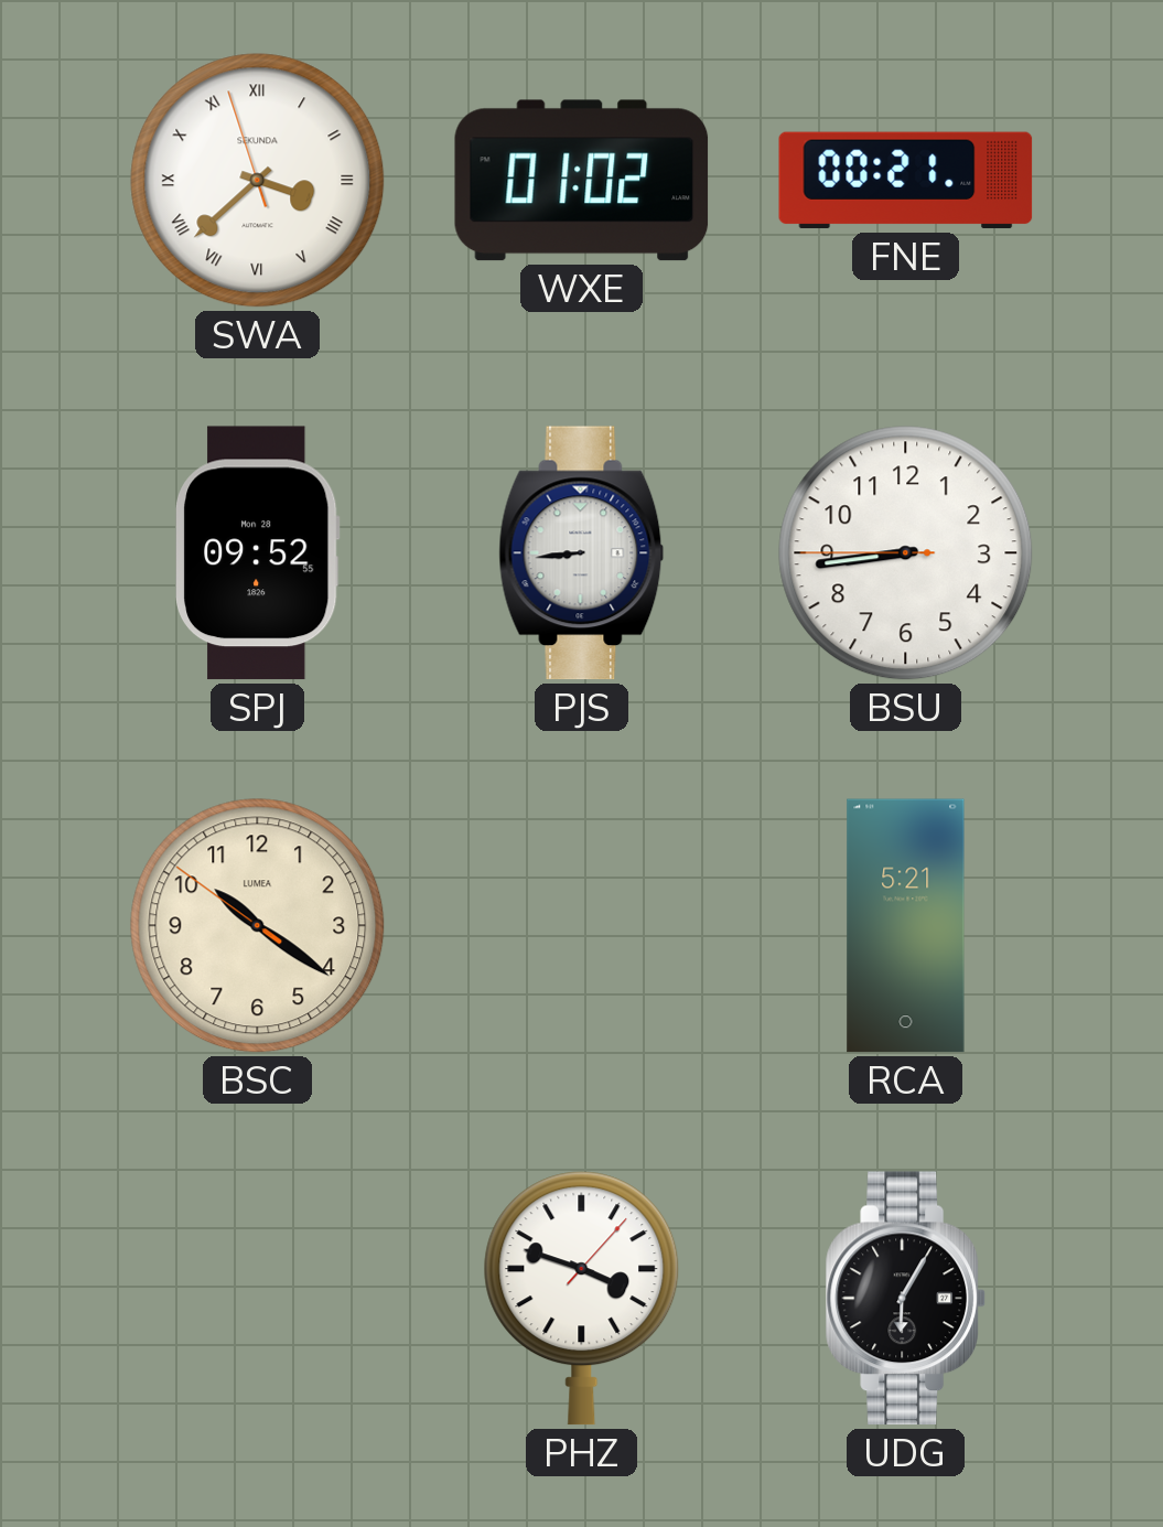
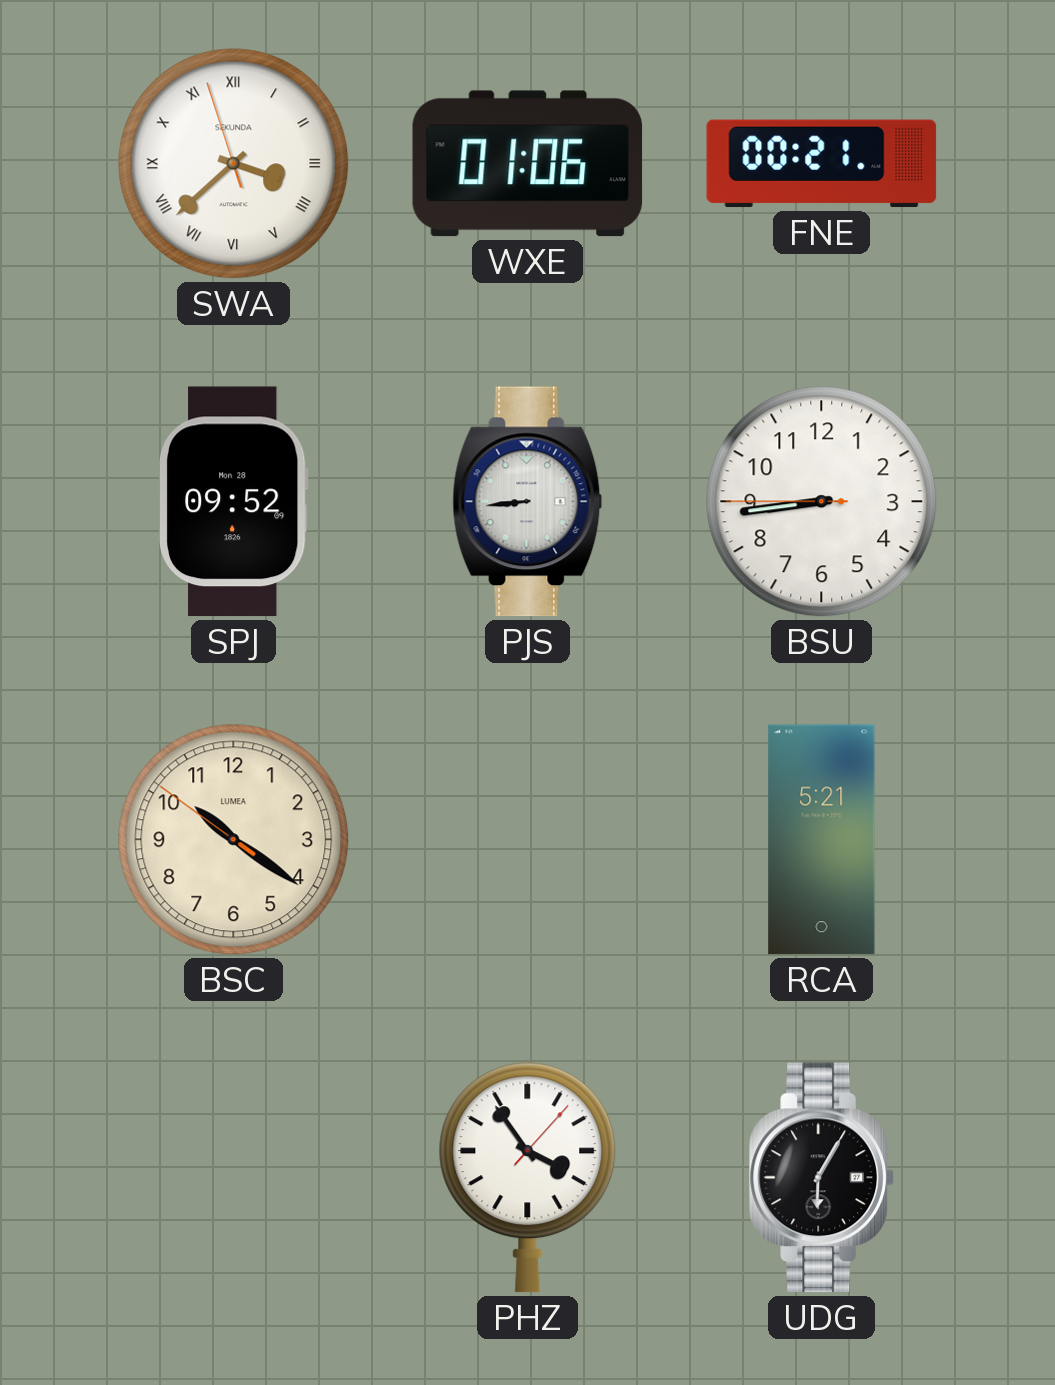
WXE: 01:02 -> 01:06 (528, 164)
SPJ: 09:52:55 -> 09:52:09 (234, 502)
PHZ: 3:48 -> 3:54 (528, 1178)
